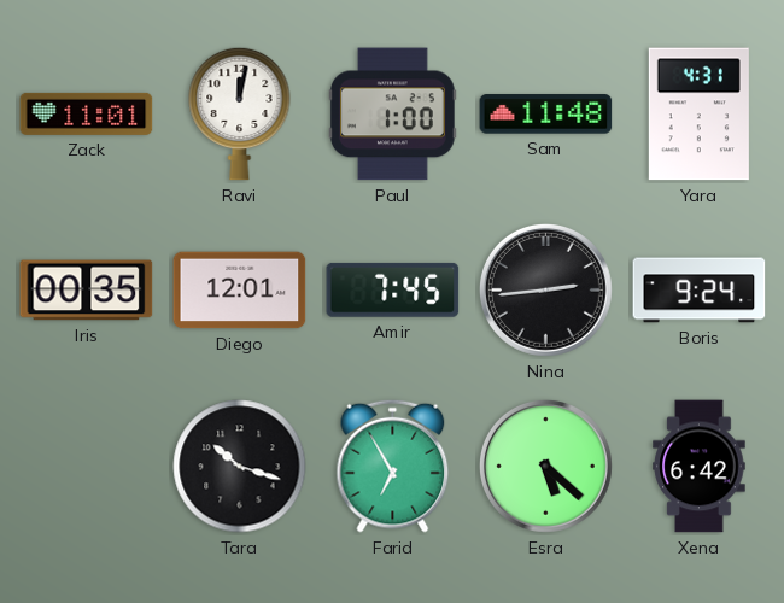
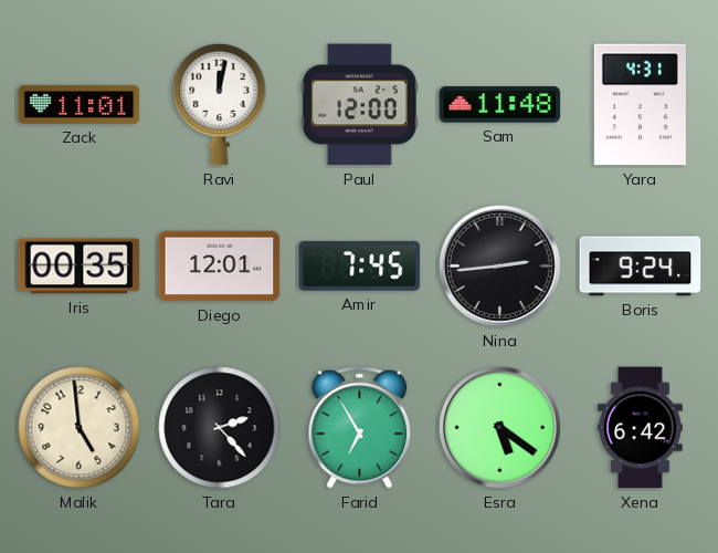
Paul: 1:00 -> 12:00 (359, 105)
Malik: none -> 4:59 (80, 428)
Tara: 10:18 -> 2:23 (220, 428)
Esra: 5:22 -> 5:21 (499, 427)
